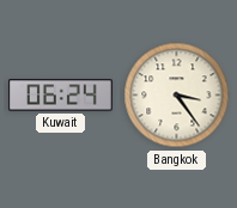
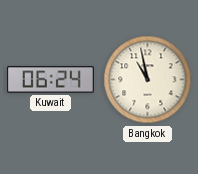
Bangkok: 3:24 -> 10:58 (148, 80)
